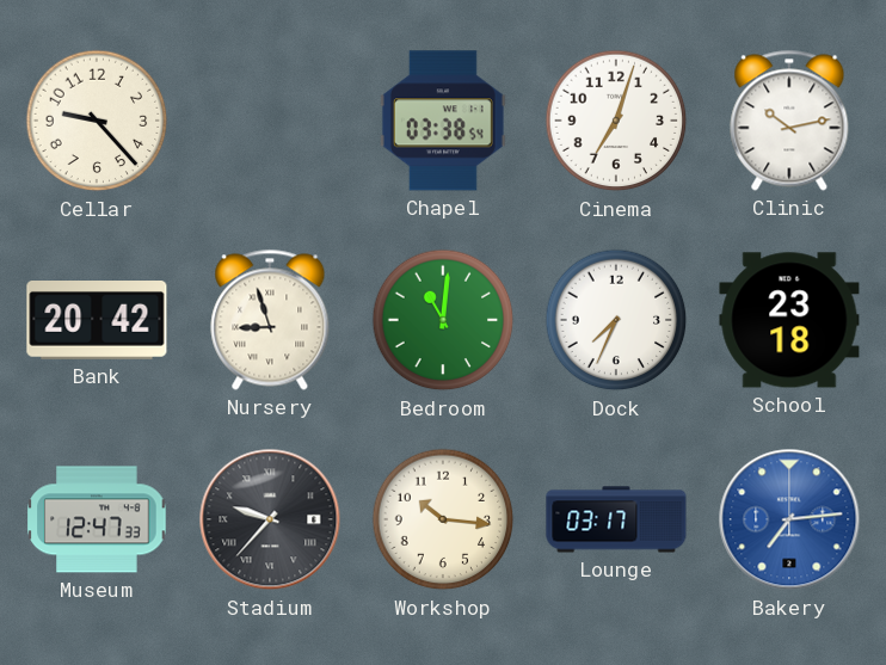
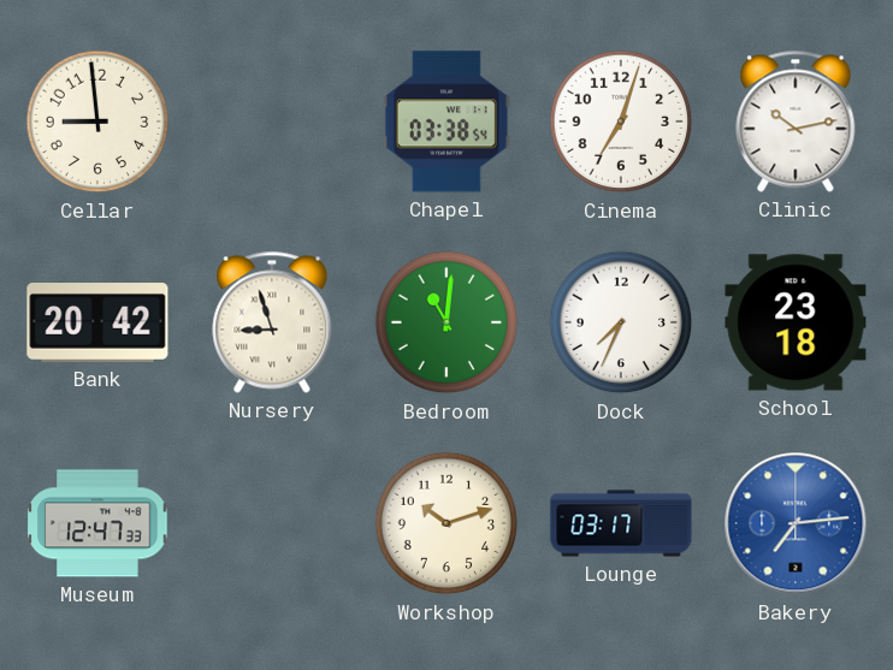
Cellar: 9:23 -> 8:59 (97, 121)
Stadium: 9:37 -> none (270, 519)
Workshop: 10:16 -> 10:12 (446, 523)
